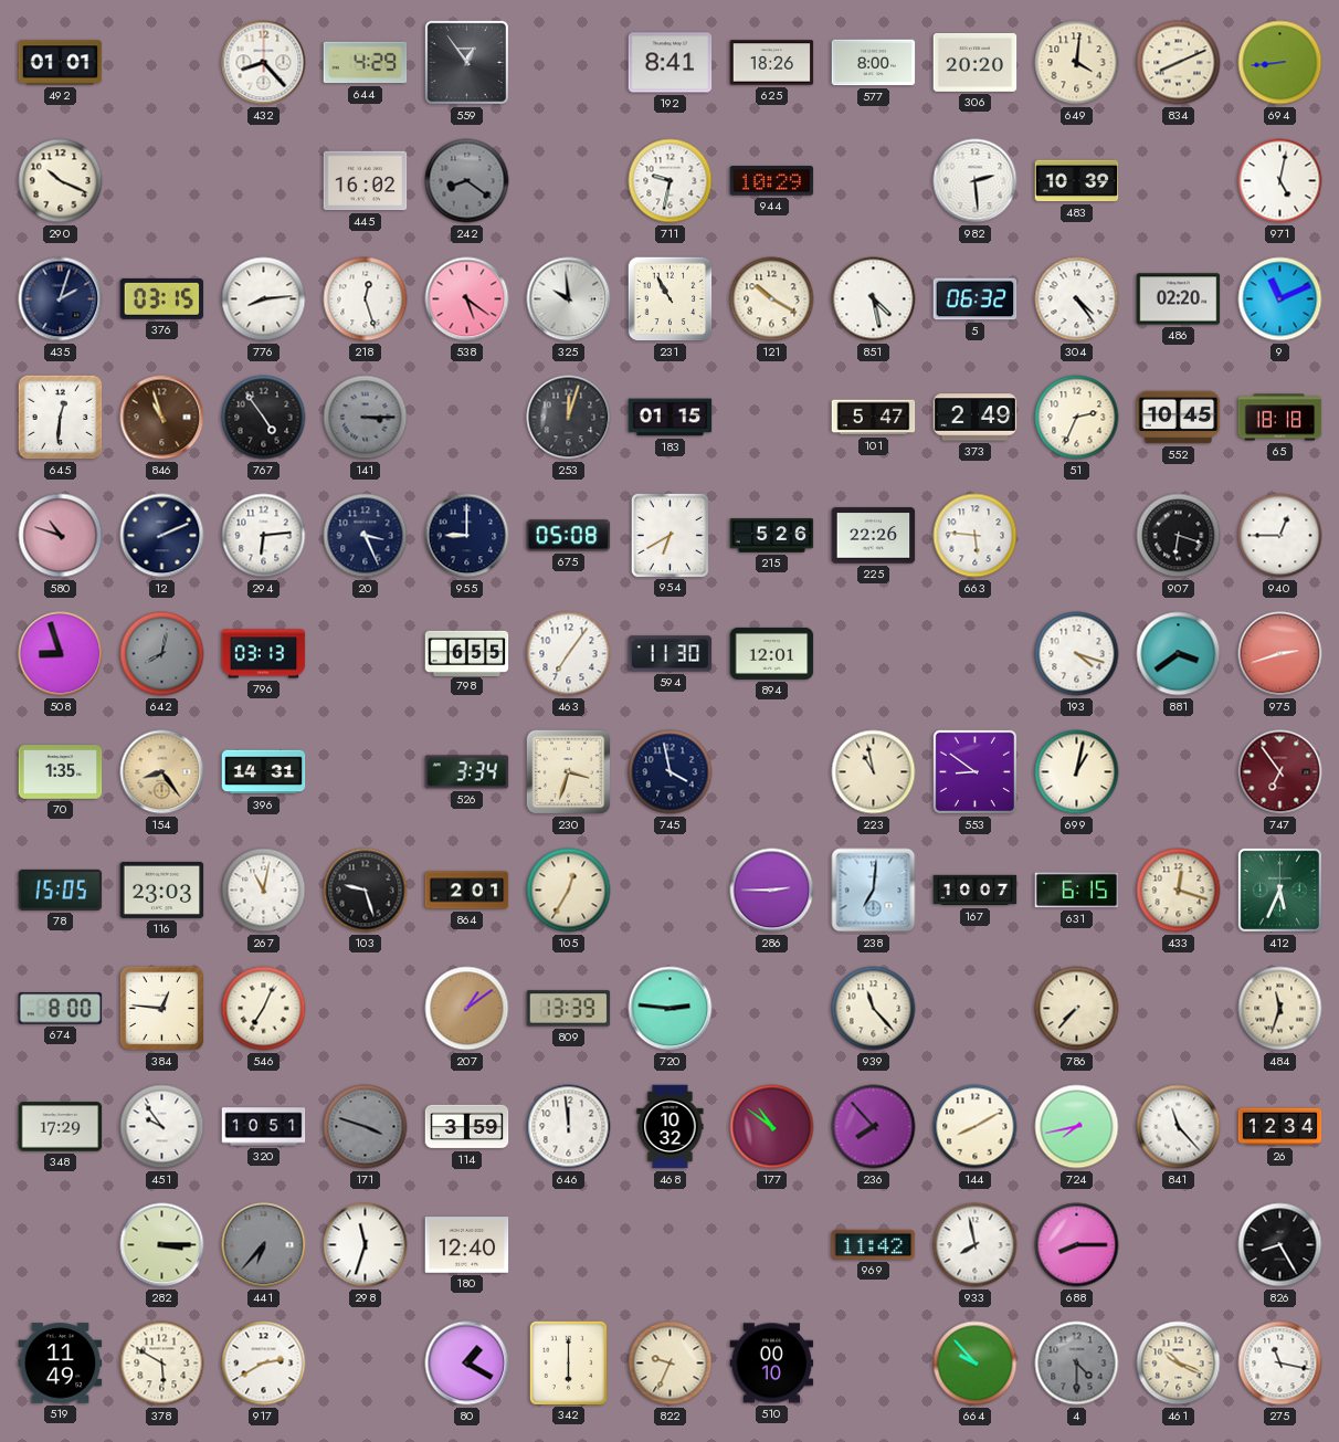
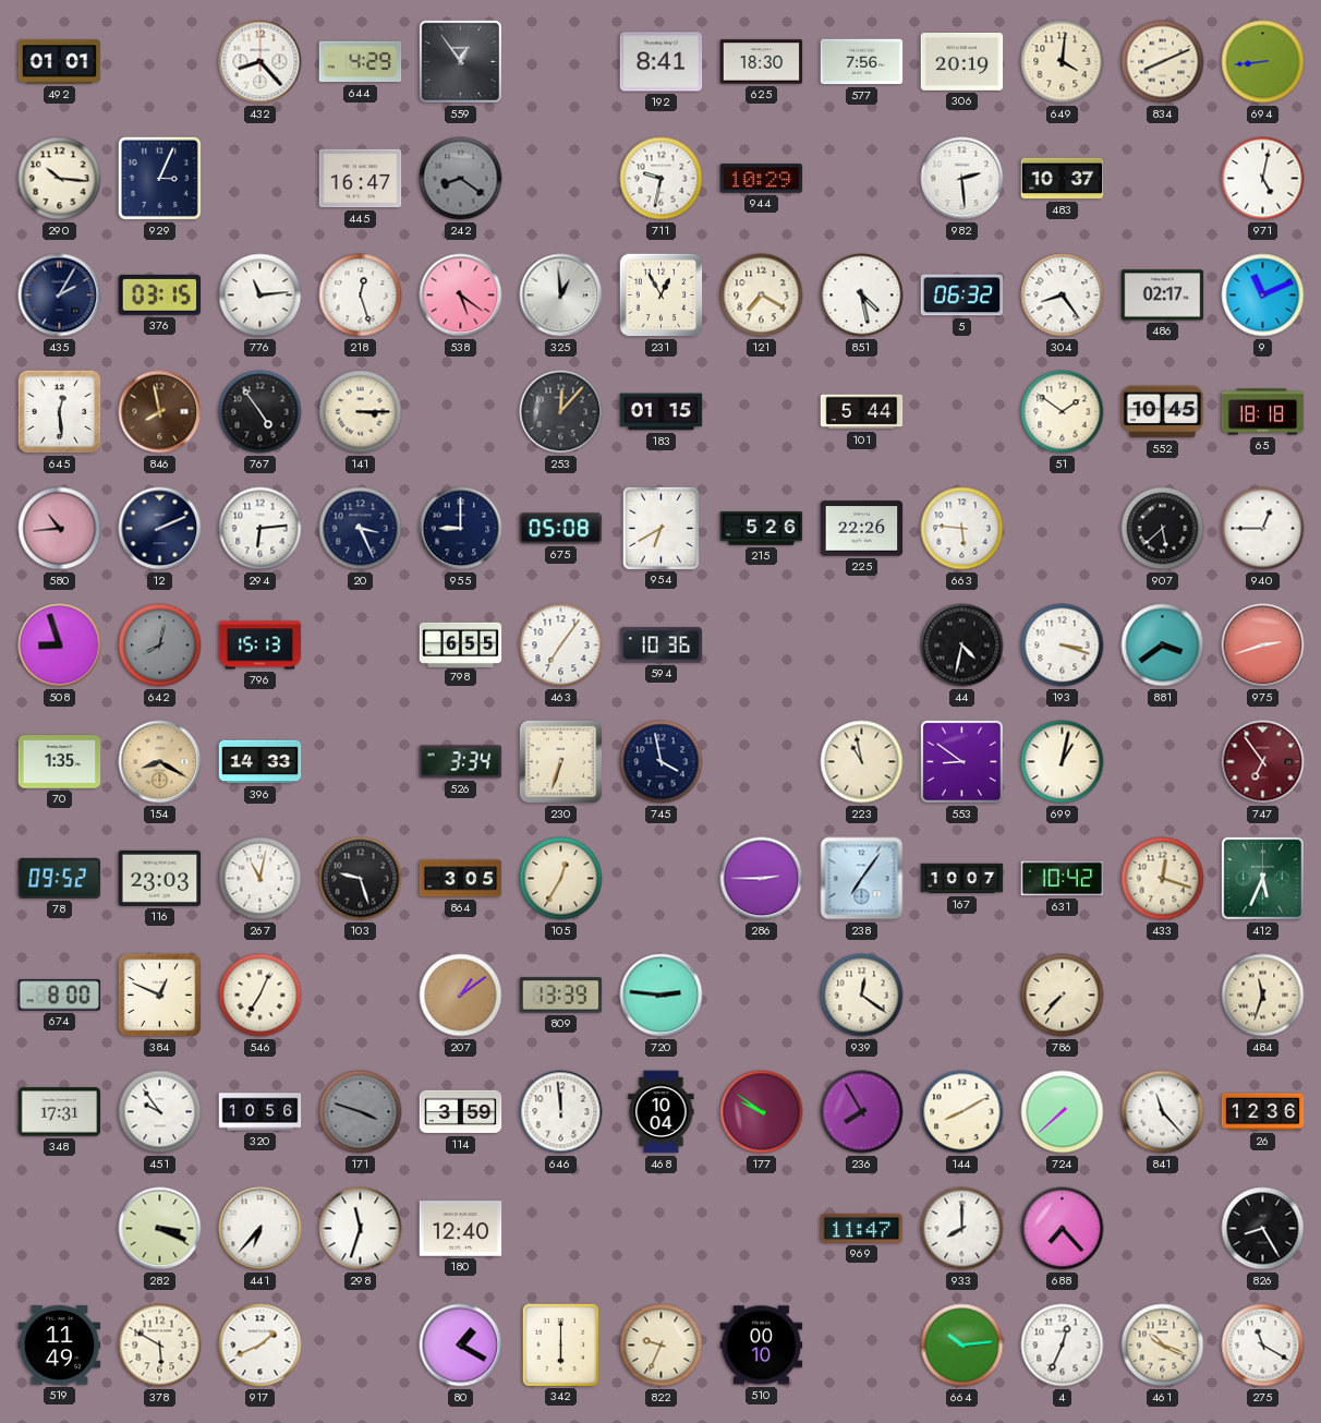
625: 18:26 -> 18:30 (762, 62)
577: 8:00 -> 7:56 (862, 62)
306: 20:20 -> 20:19 (962, 61)
290: 10:19 -> 10:16 (60, 179)
929: none -> 3:04 (159, 178)
445: 16:02 -> 16:47 (361, 179)
483: 10:39 -> 10:37 (1063, 179)
435: 2:03 -> 2:05 (60, 296)
776: 8:14 -> 11:14 (260, 296)
325: 9:59 -> 12:59 (561, 296)
231: 10:55 -> 12:55 (662, 296)
121: 10:20 -> 7:20 (762, 296)
304: 4:24 -> 8:24 (1063, 296)
486: 02:20 -> 02:17 (1163, 296)
645: 12:31 -> 12:29 (60, 412)
846: 10:57 -> 7:58 (160, 412)
141 dial: grey -> cream (361, 412)
253: 12:03 -> 12:07 (561, 412)
101: 5:47 -> 5:44 (862, 412)
373: 2:49 -> none (976, 418)
51: 2:34 -> 1:51 (1063, 412)
580: 10:48 -> 10:44 (60, 529)
907: 6:18 -> 5:38 (1163, 529)
796: 03:13 -> 15:13 (260, 646)
594: 11:30 -> 10:36 (662, 646)
894: 12:01 -> none (772, 653)
44: none -> 4:32 (962, 646)
193: 4:18 -> 3:18 (1063, 646)
154: 8:24 -> 8:20 (160, 762)
396: 14:31 -> 14:33 (260, 762)
230: 3:33 -> 6:33 (561, 762)
78: 15:05 -> 09:52 (60, 878)
864: 2:01 -> 3:05 (461, 879)
238: 7:01 -> 7:06 (862, 879)
631: 6:15 -> 10:42 (1063, 879)
384: 12:46 -> 12:49 (160, 996)
939: 11:23 -> 12:21 (862, 996)
348: 17:29 -> 17:31 (60, 1112)
320: 10:51 -> 10:56 (260, 1112)
468: 10:32 -> 10:04 (662, 1112)
177: 10:51 -> 9:51 (762, 1112)
236: 7:53 -> 7:55 (862, 1112)
724: 7:43 -> 7:38 (1063, 1112)
26: 12:34 -> 12:36 (1263, 1112)
282: 3:15 -> 3:19 (160, 1229)
441 dial: grey -> white (260, 1229)
969: 11:42 -> 11:47 (862, 1228)
933: 7:58 -> 8:00 (962, 1229)
688: 8:15 -> 7:23 (1063, 1229)
917: 2:40 -> 1:41 (260, 1346)
664: 9:53 -> 10:14 (962, 1346)
4: 4:30 -> 12:34 (1063, 1346)
4 dial: grey -> white (1063, 1346)
275: 11:17 -> 11:20 (1263, 1346)
